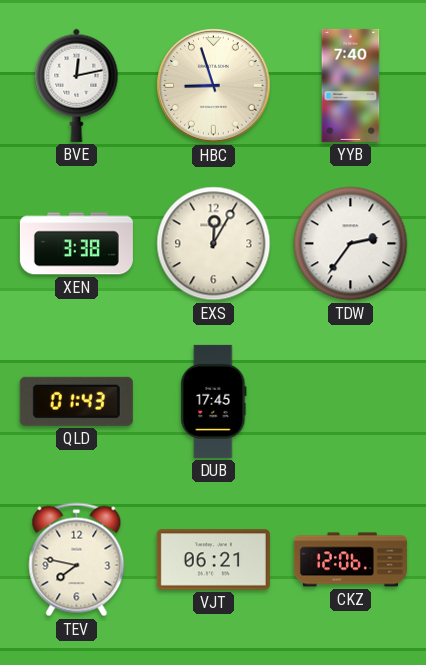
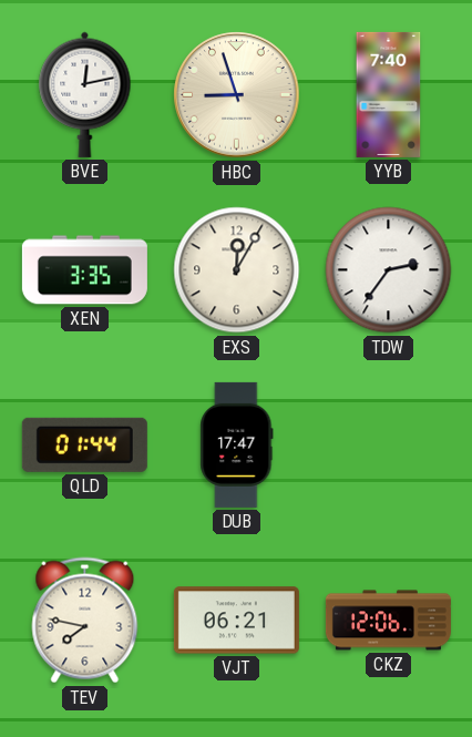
XEN: 3:38 -> 3:35 (84, 270)
QLD: 01:43 -> 01:44 (84, 444)
DUB: 17:45 -> 17:47 (237, 444)
